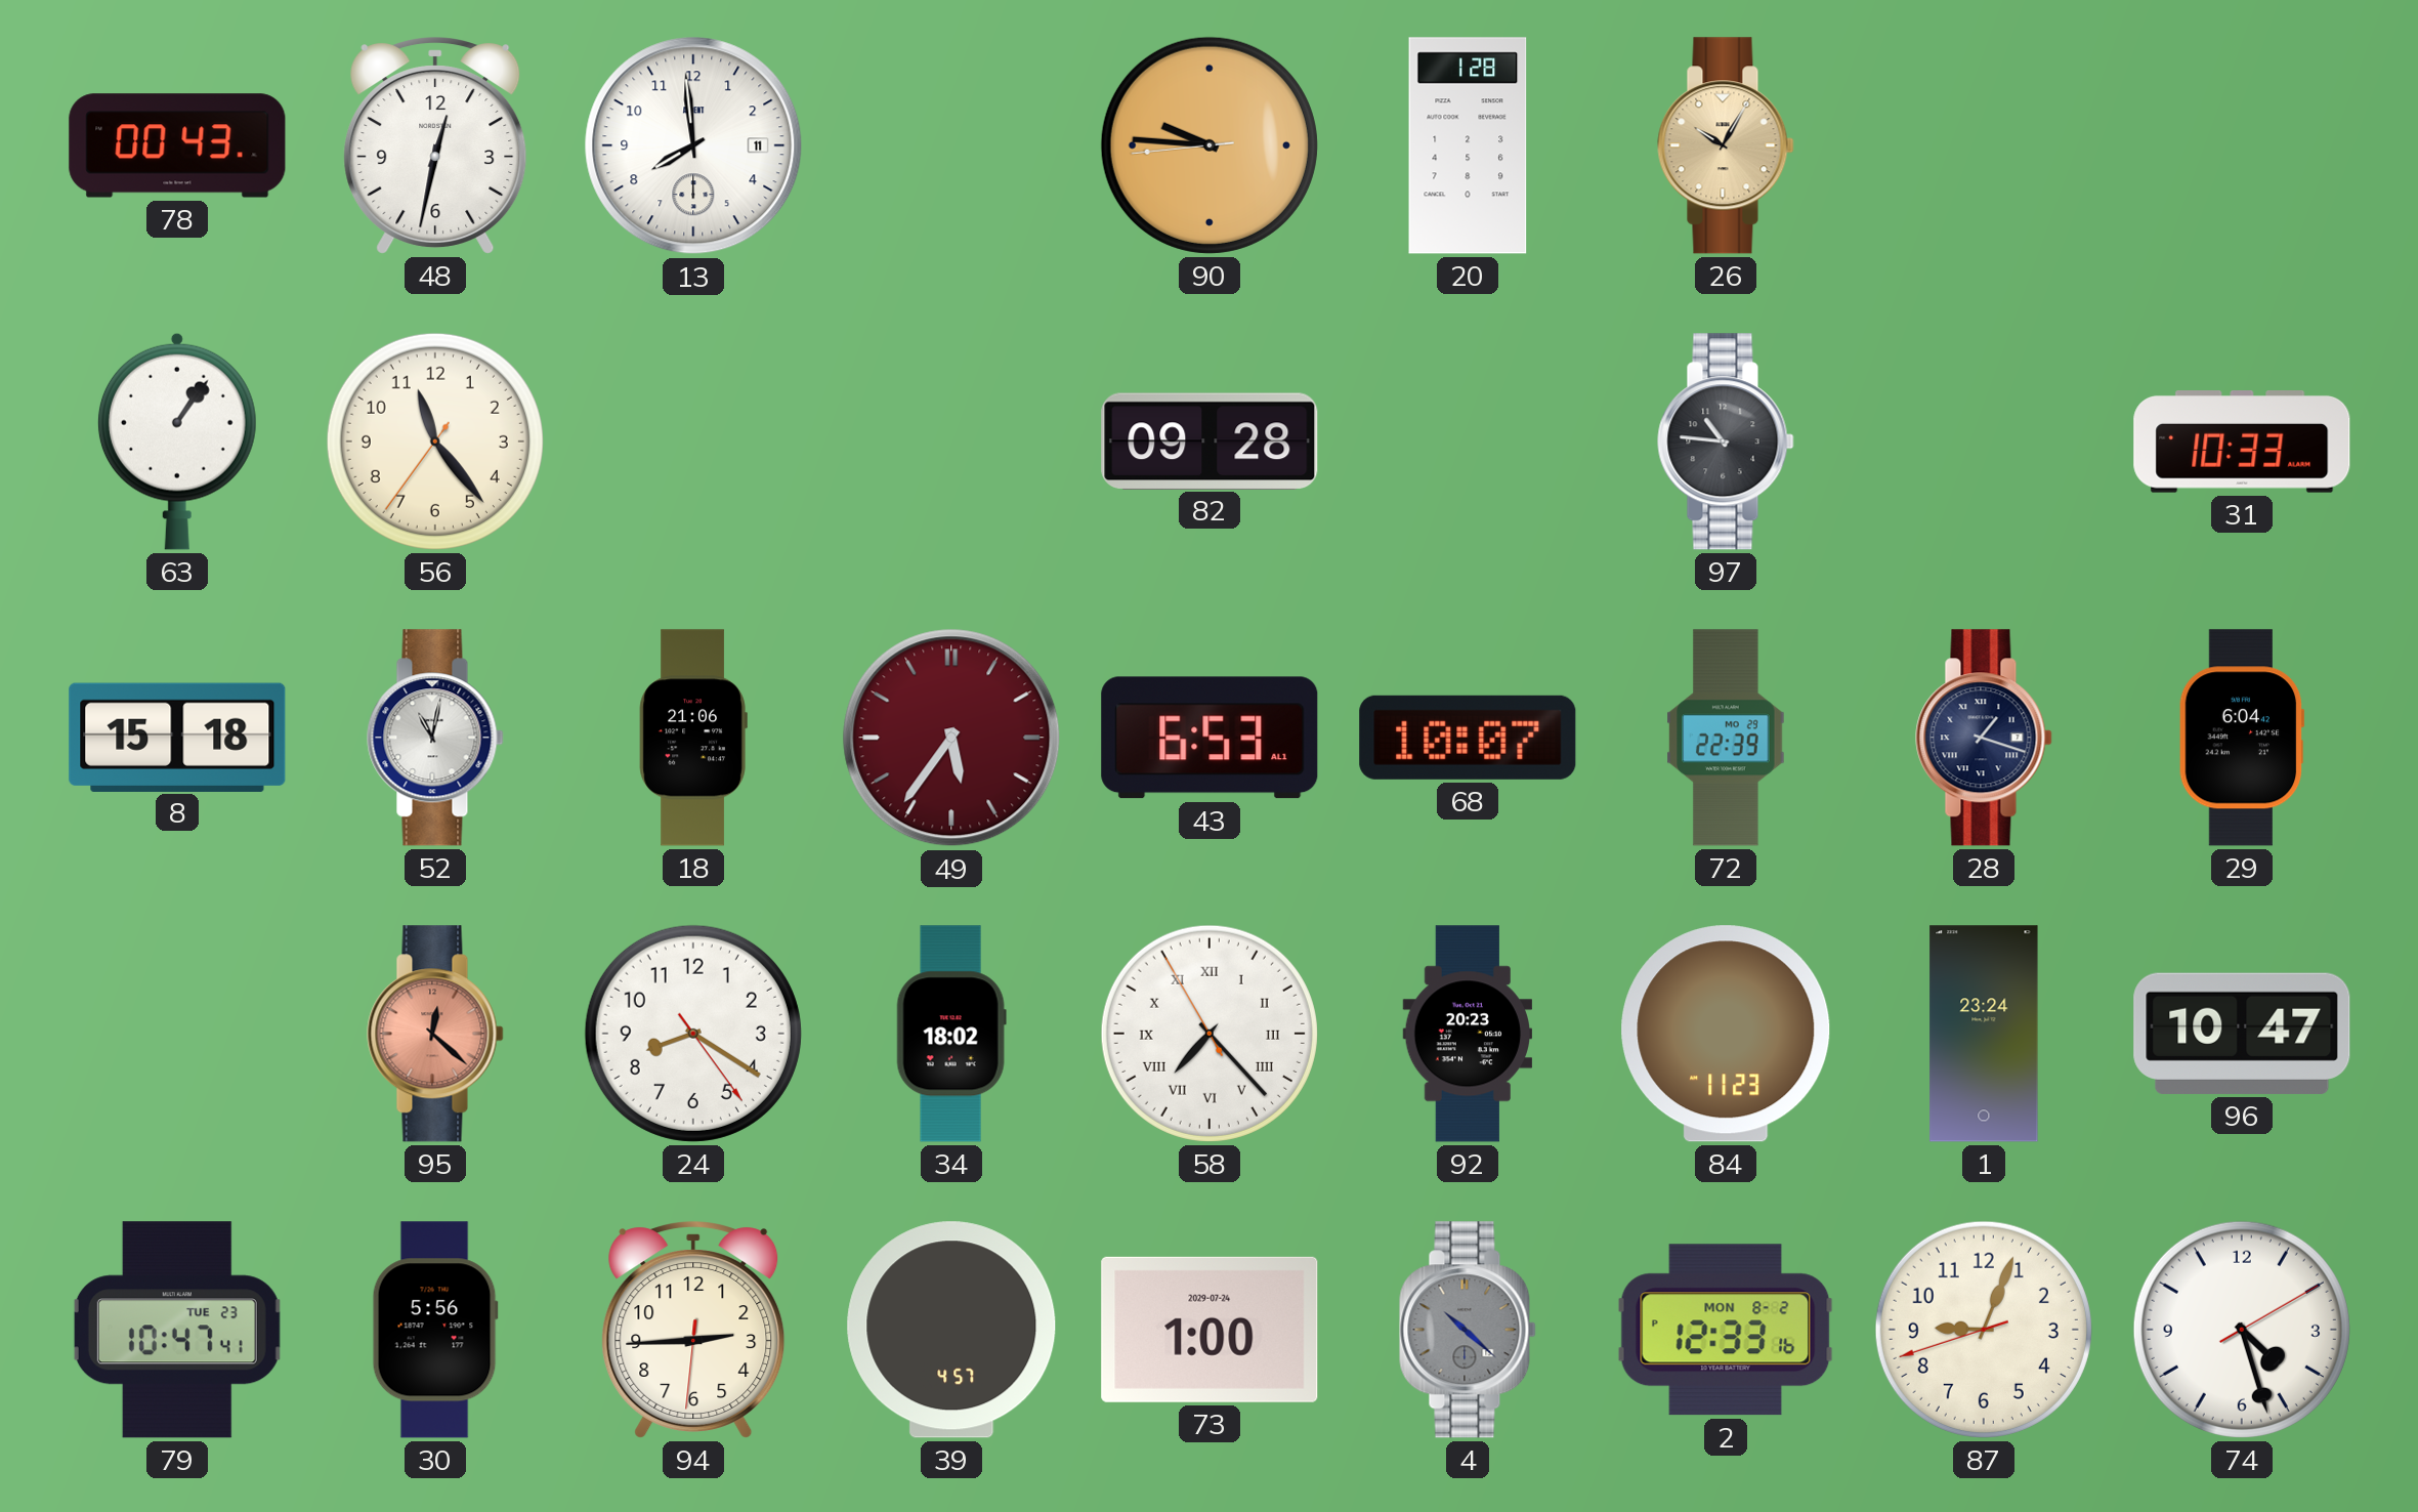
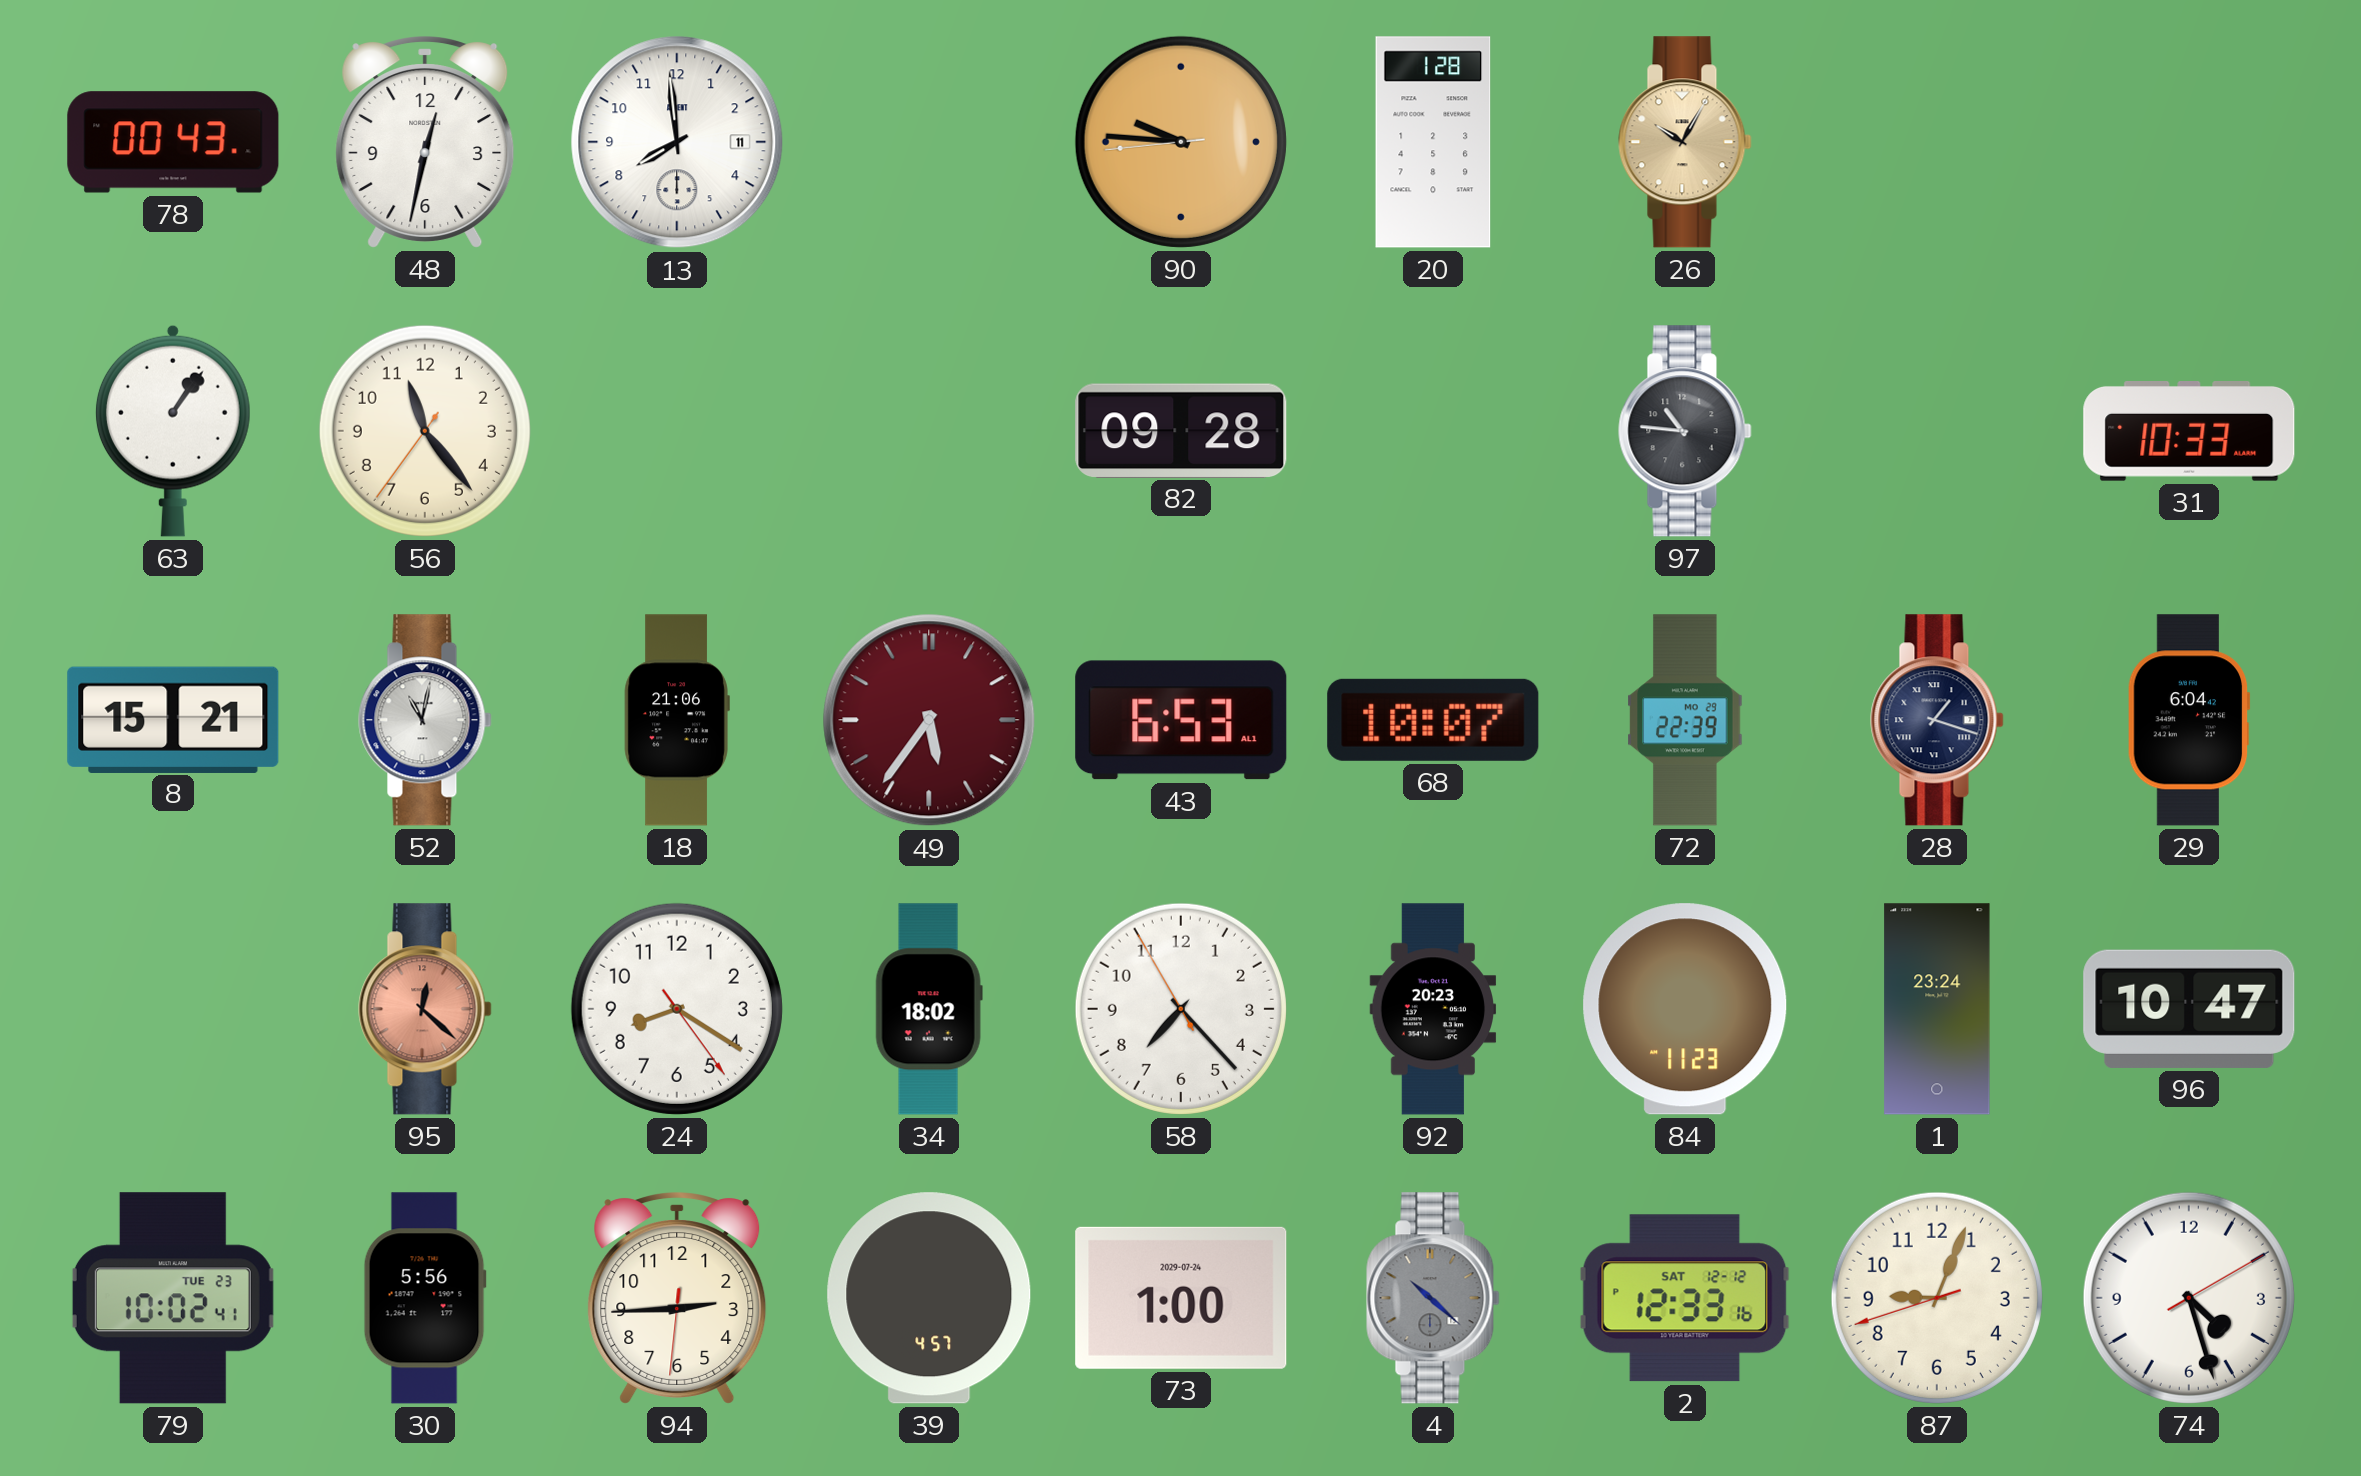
8: 15:18 -> 15:21 (173, 719)
58 numerals: Roman -> Arabic (1181, 1009)
79: 10:47 -> 10:02 (173, 1298)
2 date: MON 8-2 -> SAT 12-12 (1685, 1298)
